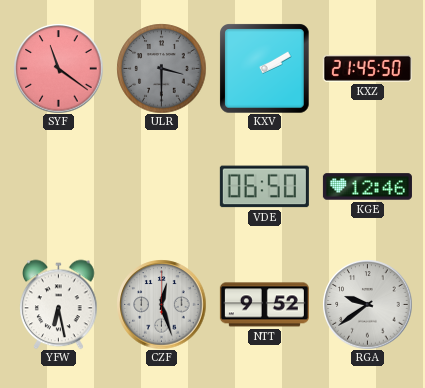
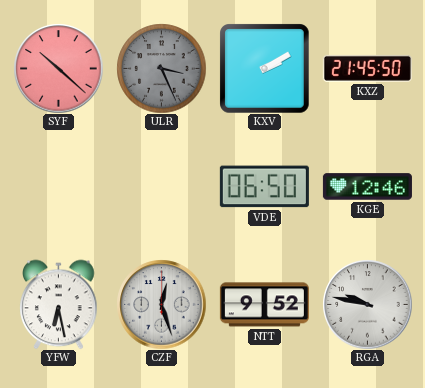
SYF: 11:21 -> 10:22 (58, 68)
ULR: 3:30 -> 3:26 (161, 68)
RGA: 9:39 -> 9:47 (367, 304)
